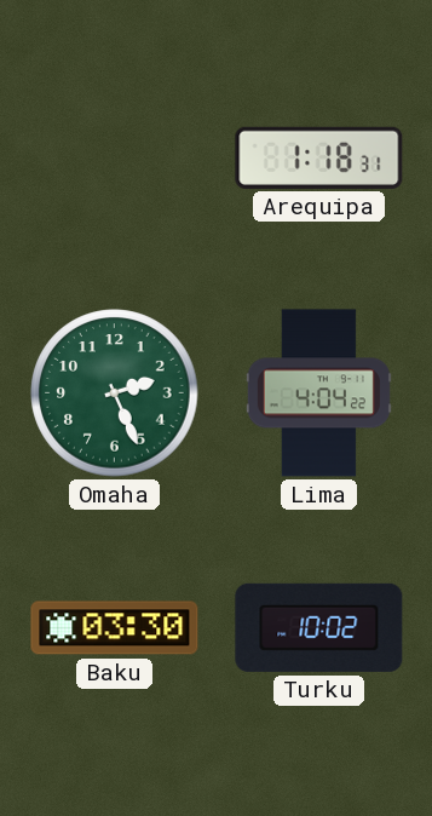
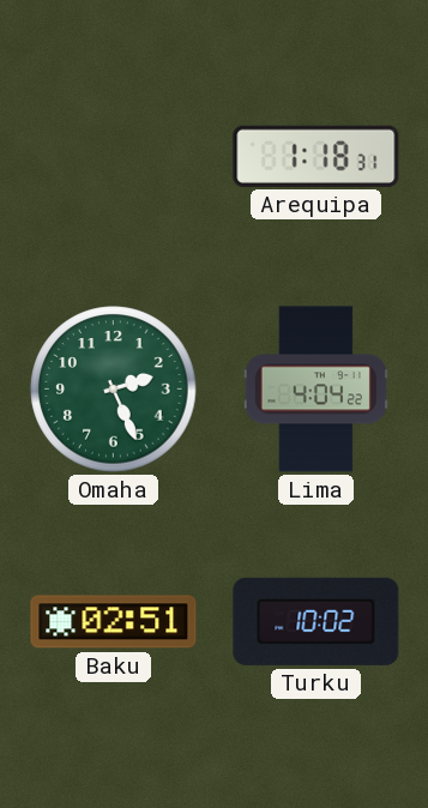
Baku: 03:30 -> 02:51 (114, 622)
